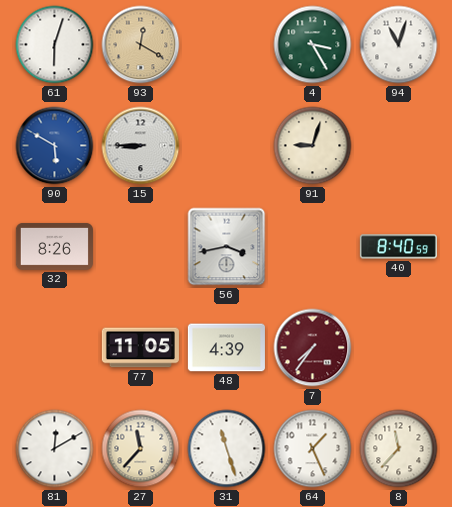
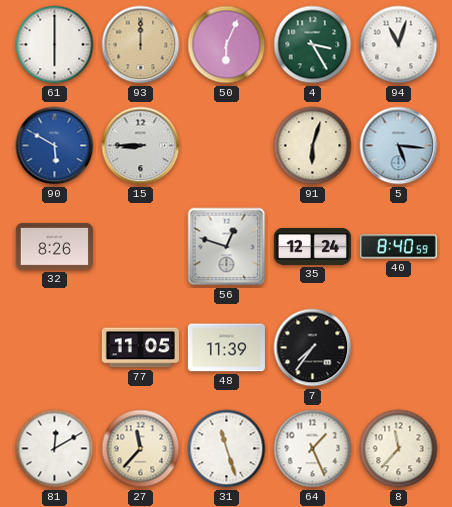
61: 6:03 -> 6:00 (55, 45)
93: 12:20 -> 12:00 (141, 45)
50: none -> 6:04 (227, 45)
91: 9:03 -> 6:03 (313, 146)
5: none -> 5:16 (399, 146)
56: 3:43 -> 12:48 (227, 247)
35: none -> 12:24 (312, 246)
48: 4:39 -> 11:39 (226, 348)
7 dial: burgundy -> black (313, 348)
